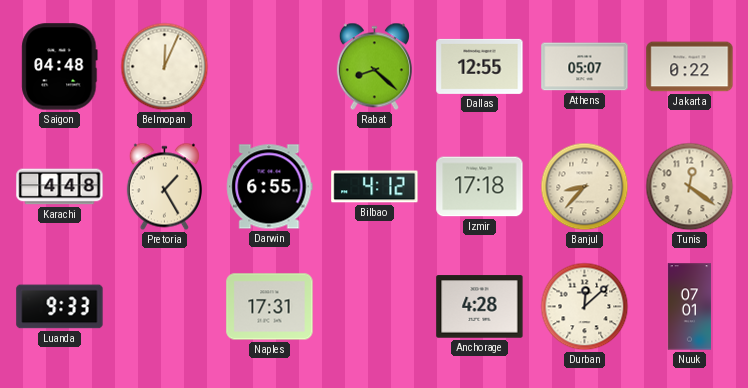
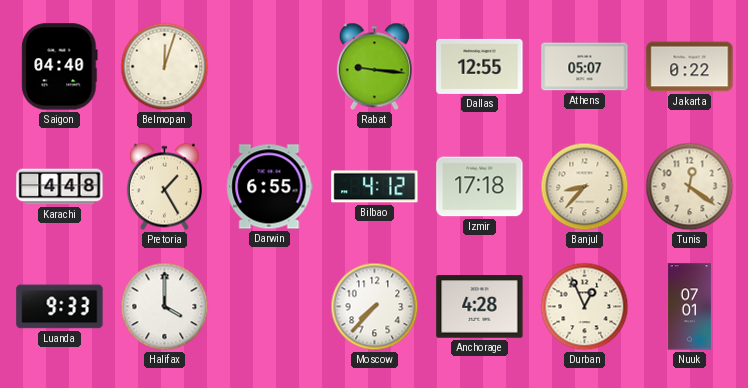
Saigon: 04:48 -> 04:40 (60, 67)
Belmopan: 12:04 -> 12:03 (165, 67)
Rabat: 8:22 -> 9:16 (374, 67)
Halifax: none -> 4:00 (165, 307)
Naples: 17:31 -> none (270, 307)
Moscow: none -> 7:37 (375, 307)
Durban: 12:08 -> 12:56 (585, 307)
